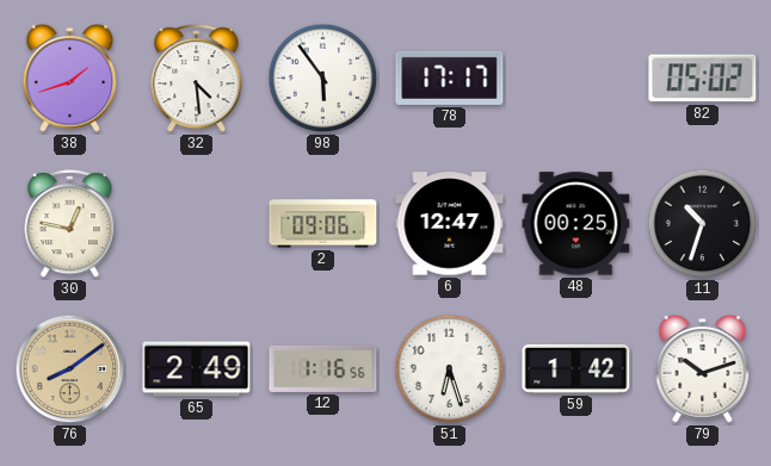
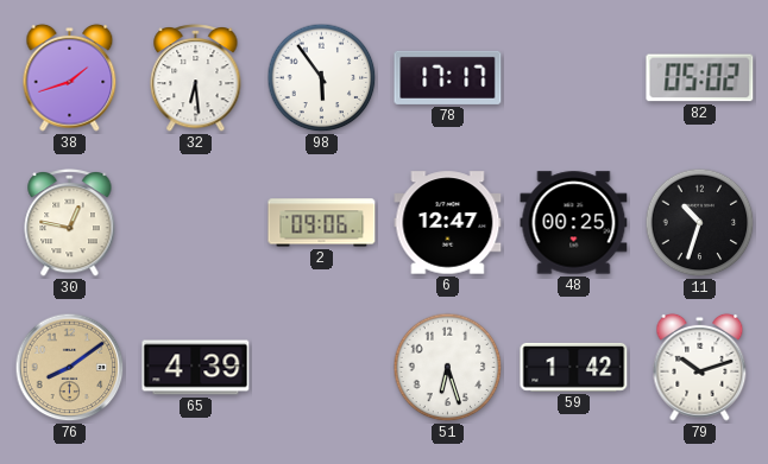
32: 4:29 -> 6:29 (196, 77)
65: 2:49 -> 4:39 (196, 368)
12: 1:16 -> none (323, 368)
